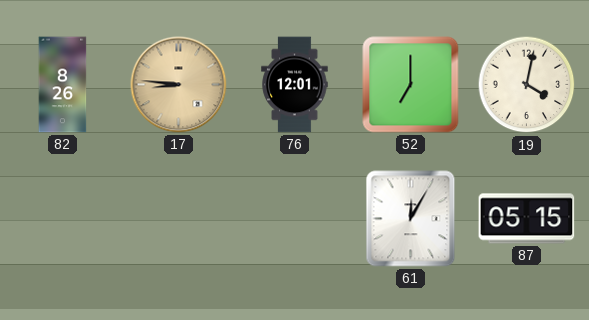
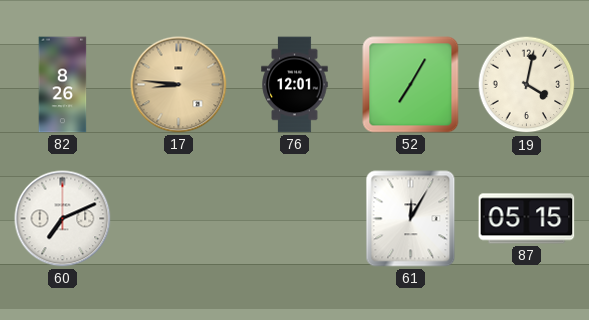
52: 7:00 -> 7:05 (411, 85)
60: none -> 7:11 (63, 219)
